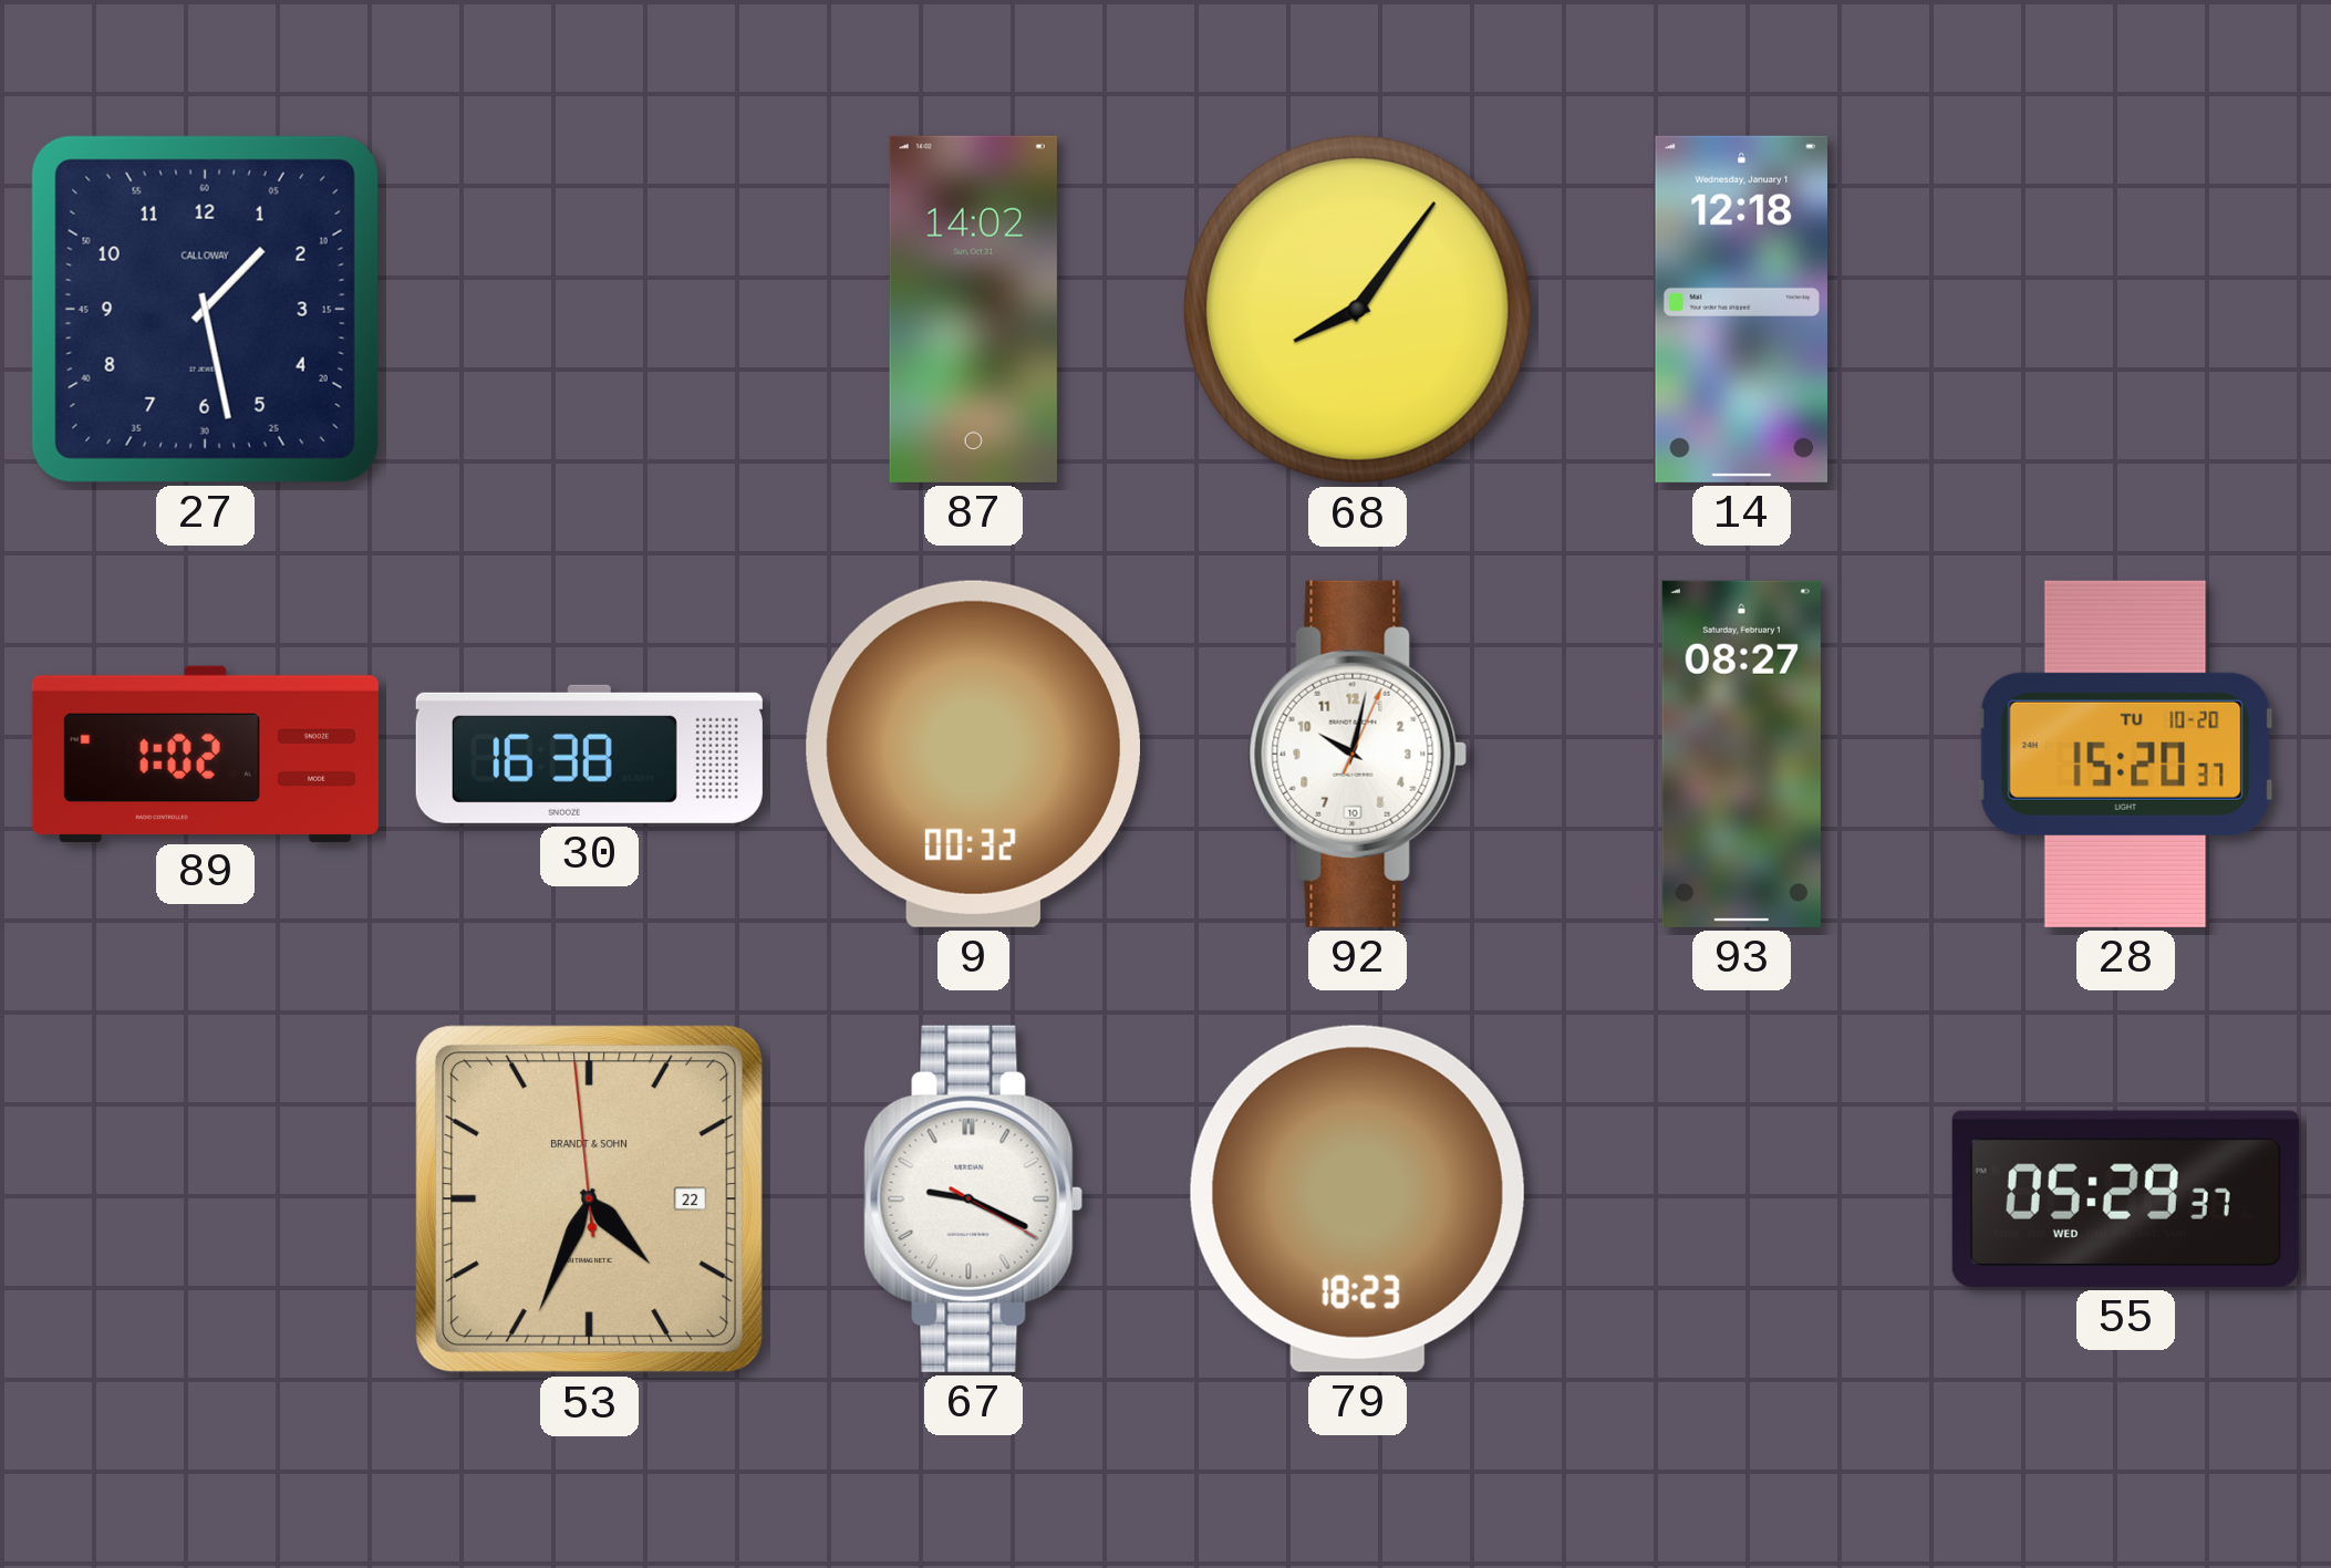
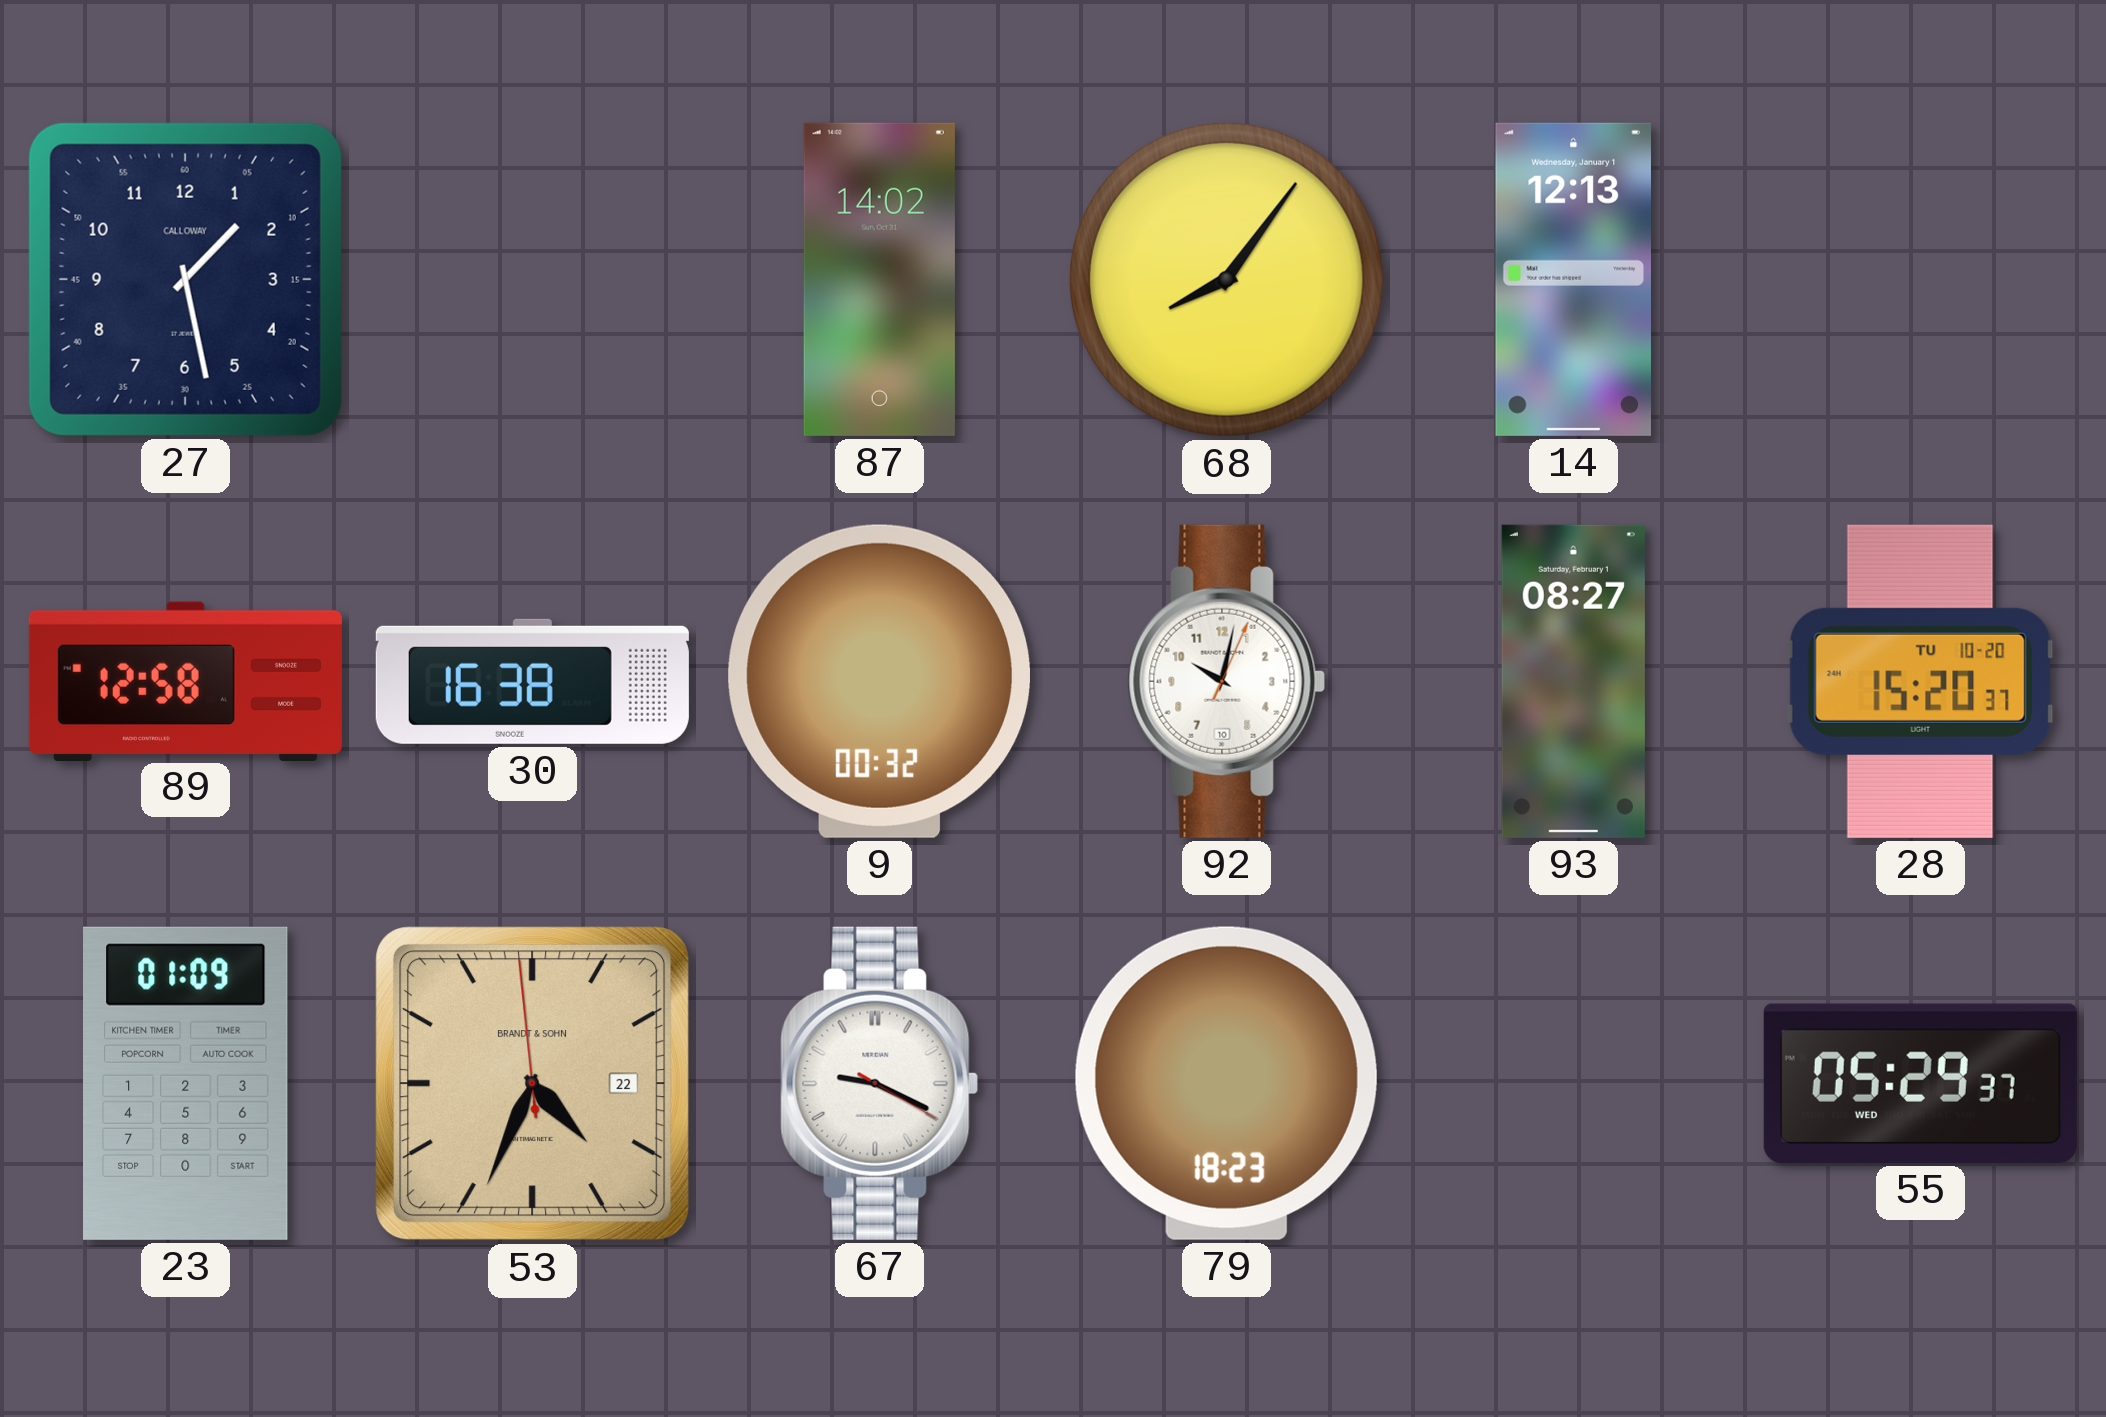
14: 12:18 -> 12:13 (1573, 279)
89: 1:02 -> 12:58 (185, 681)
23: none -> 01:09 (186, 1083)
